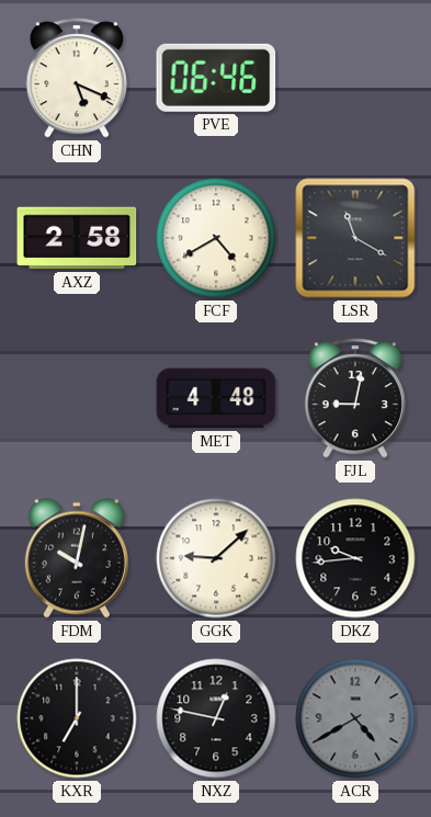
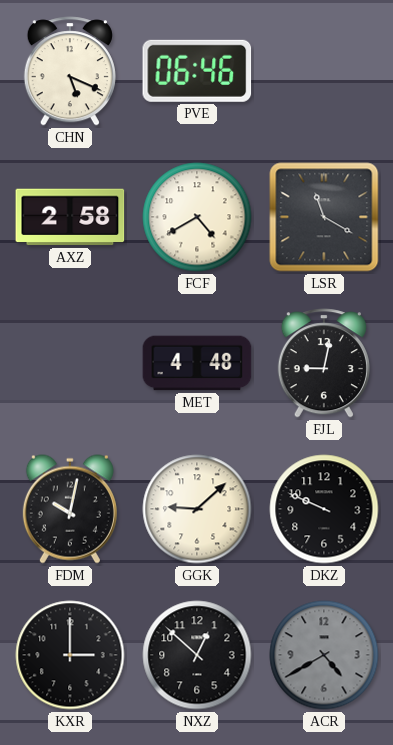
DKZ: 9:44 -> 9:49 (324, 509)
KXR: 7:00 -> 3:00 (70, 655)
NXZ: 12:47 -> 12:52 (197, 655)
